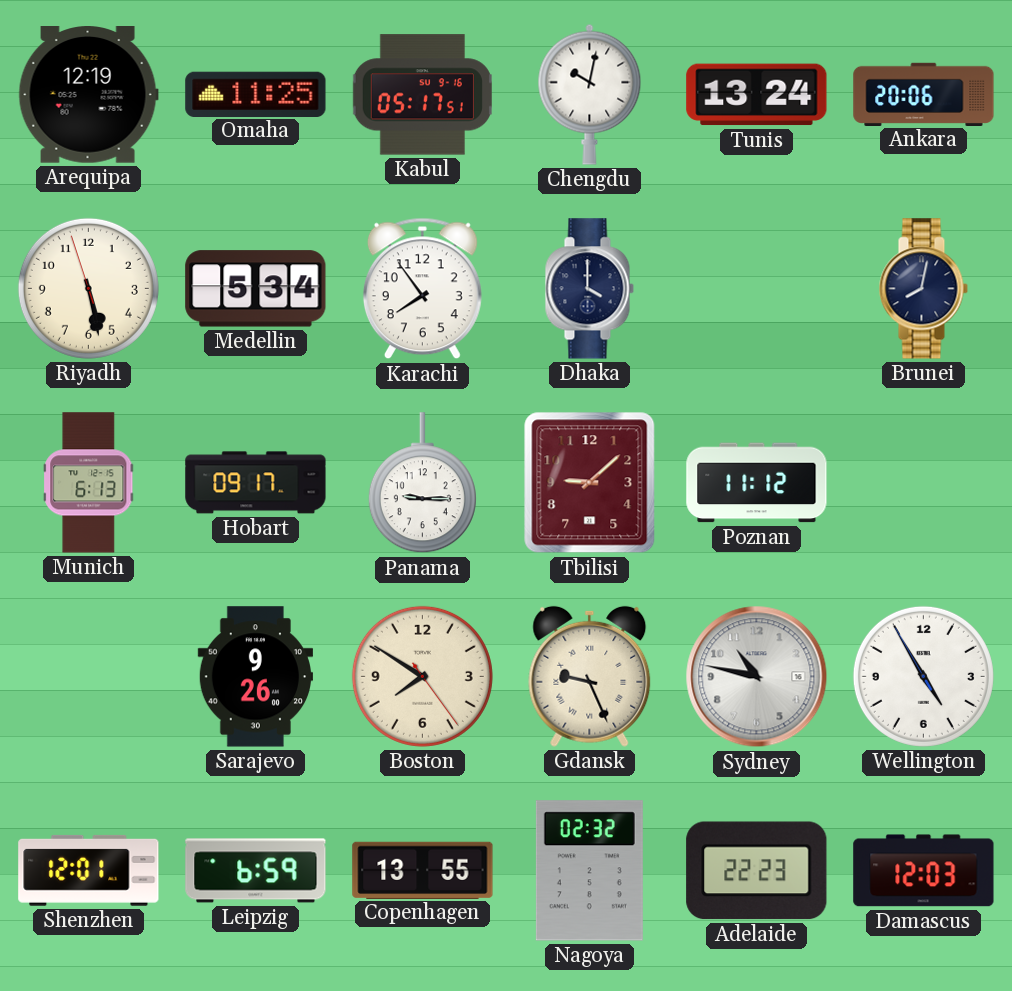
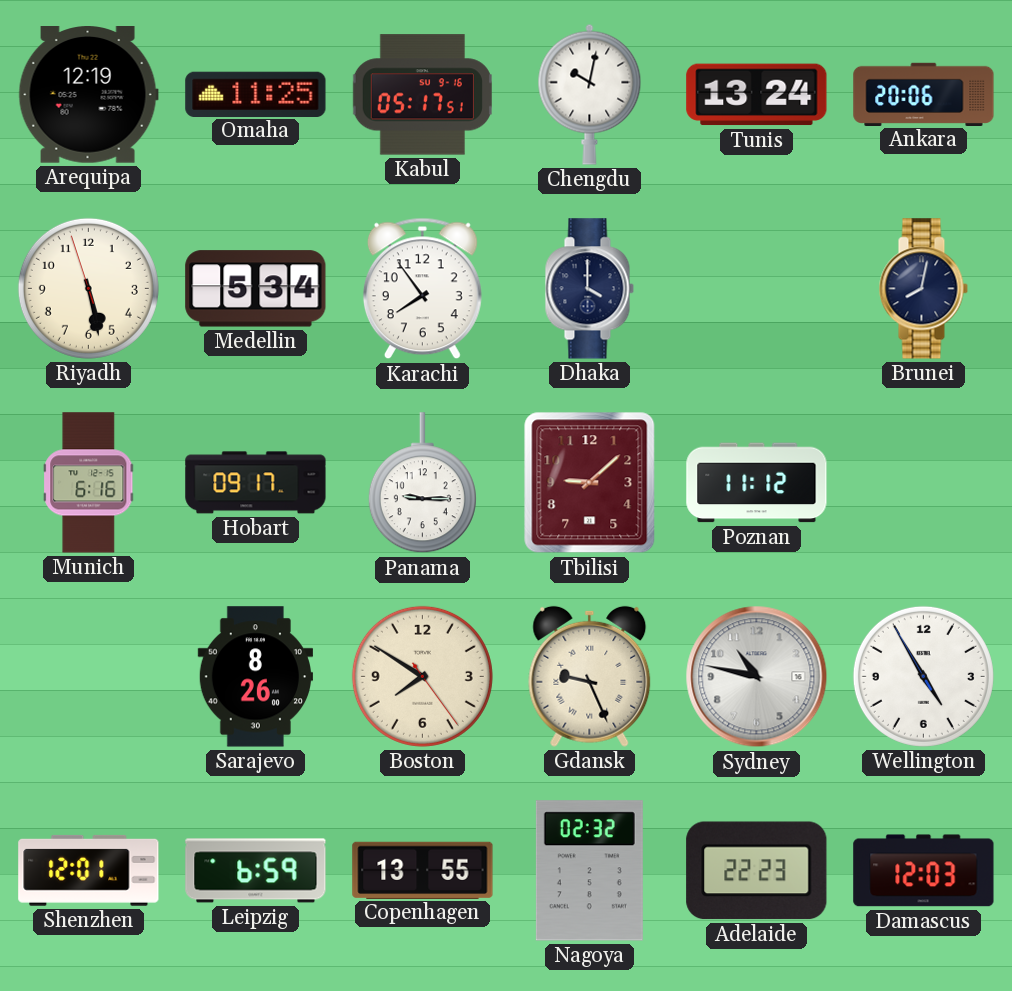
Munich: 6:13 -> 6:16 (89, 483)
Sarajevo: 9:26 -> 8:26 (255, 677)
